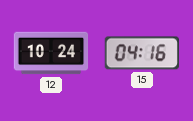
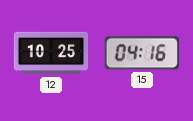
12: 10:24 -> 10:25 (51, 53)
